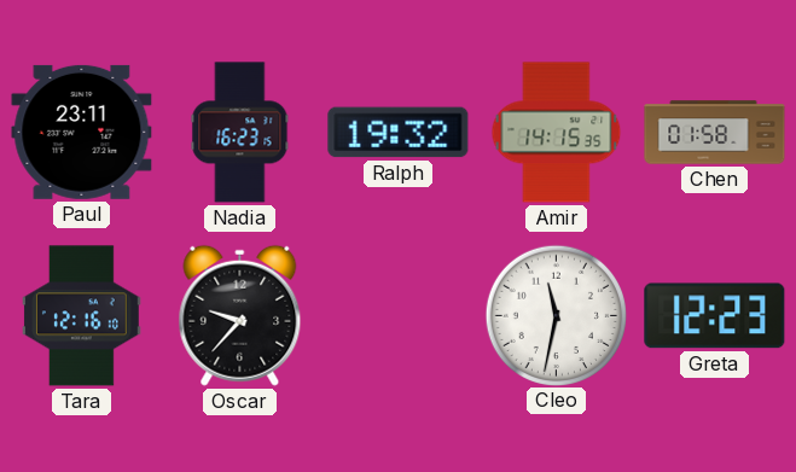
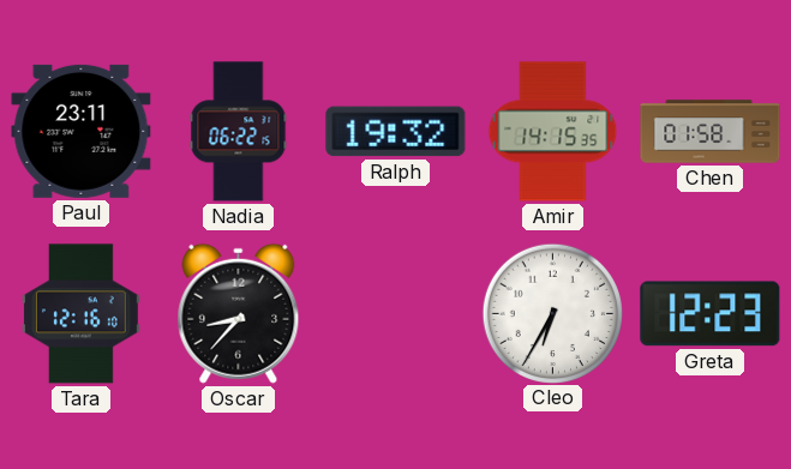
Nadia: 16:23 -> 06:22 (239, 132)
Oscar: 9:37 -> 8:37 (239, 313)
Cleo: 11:32 -> 6:35 (552, 313)
